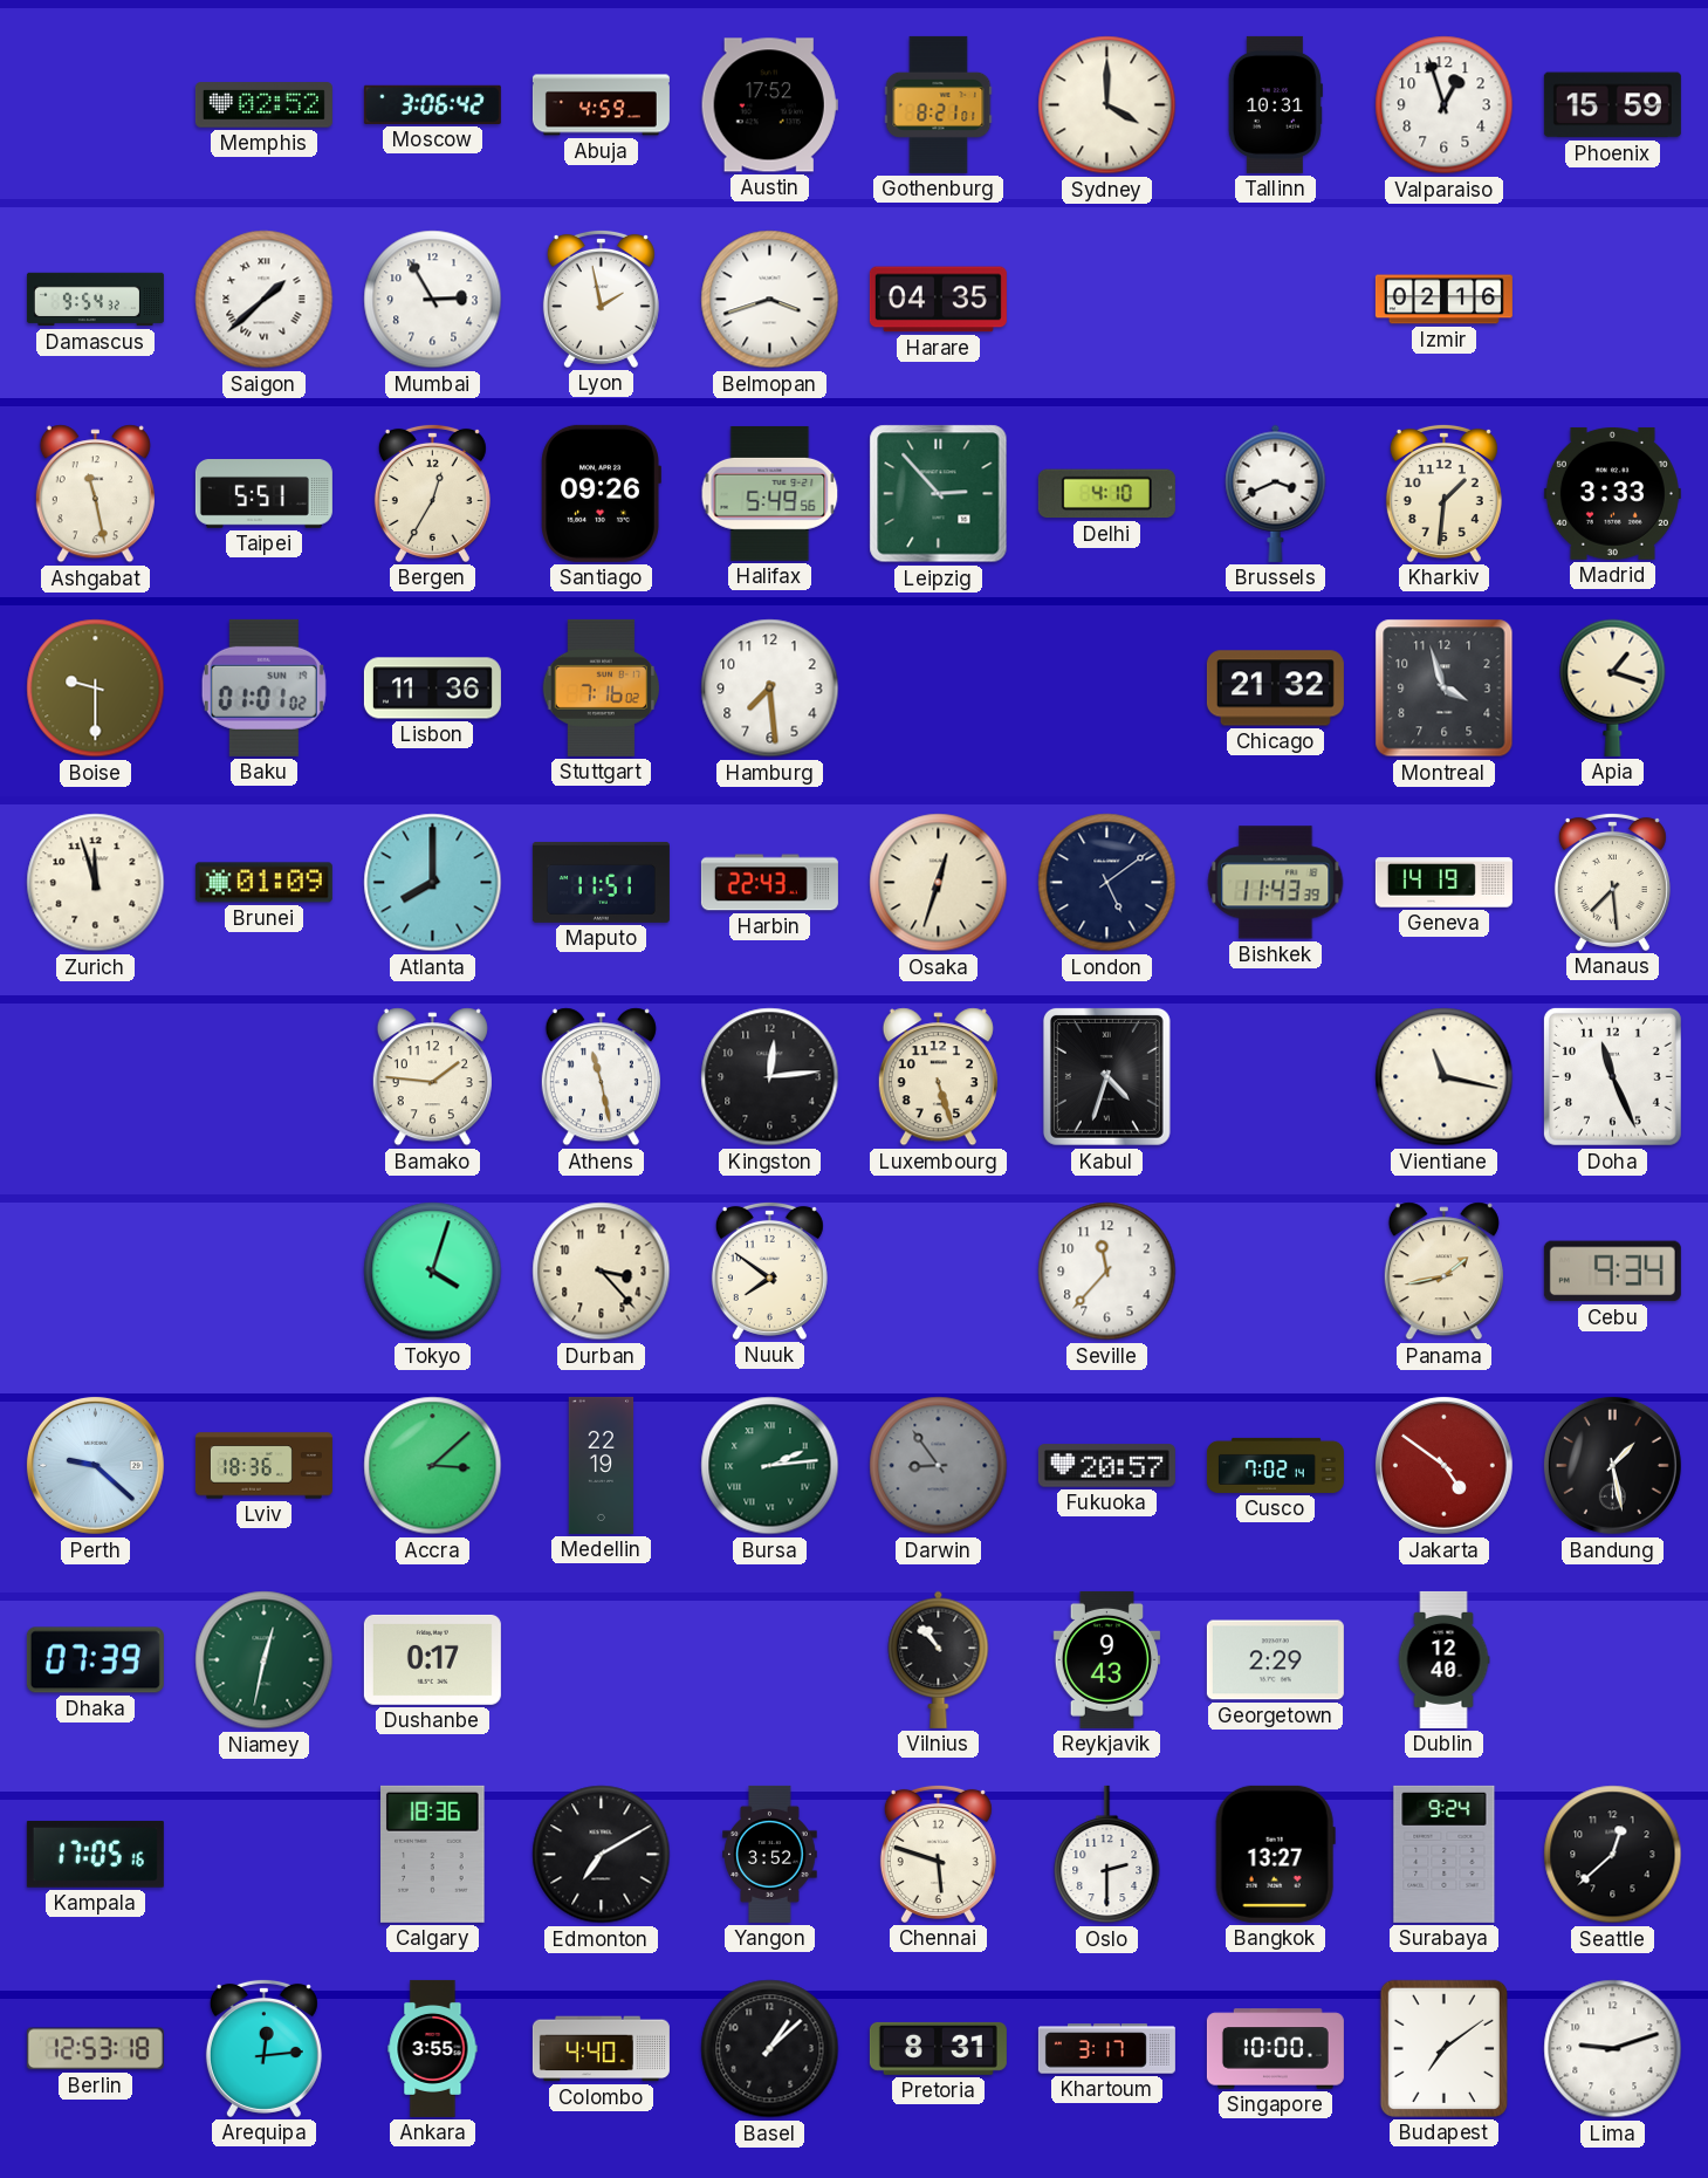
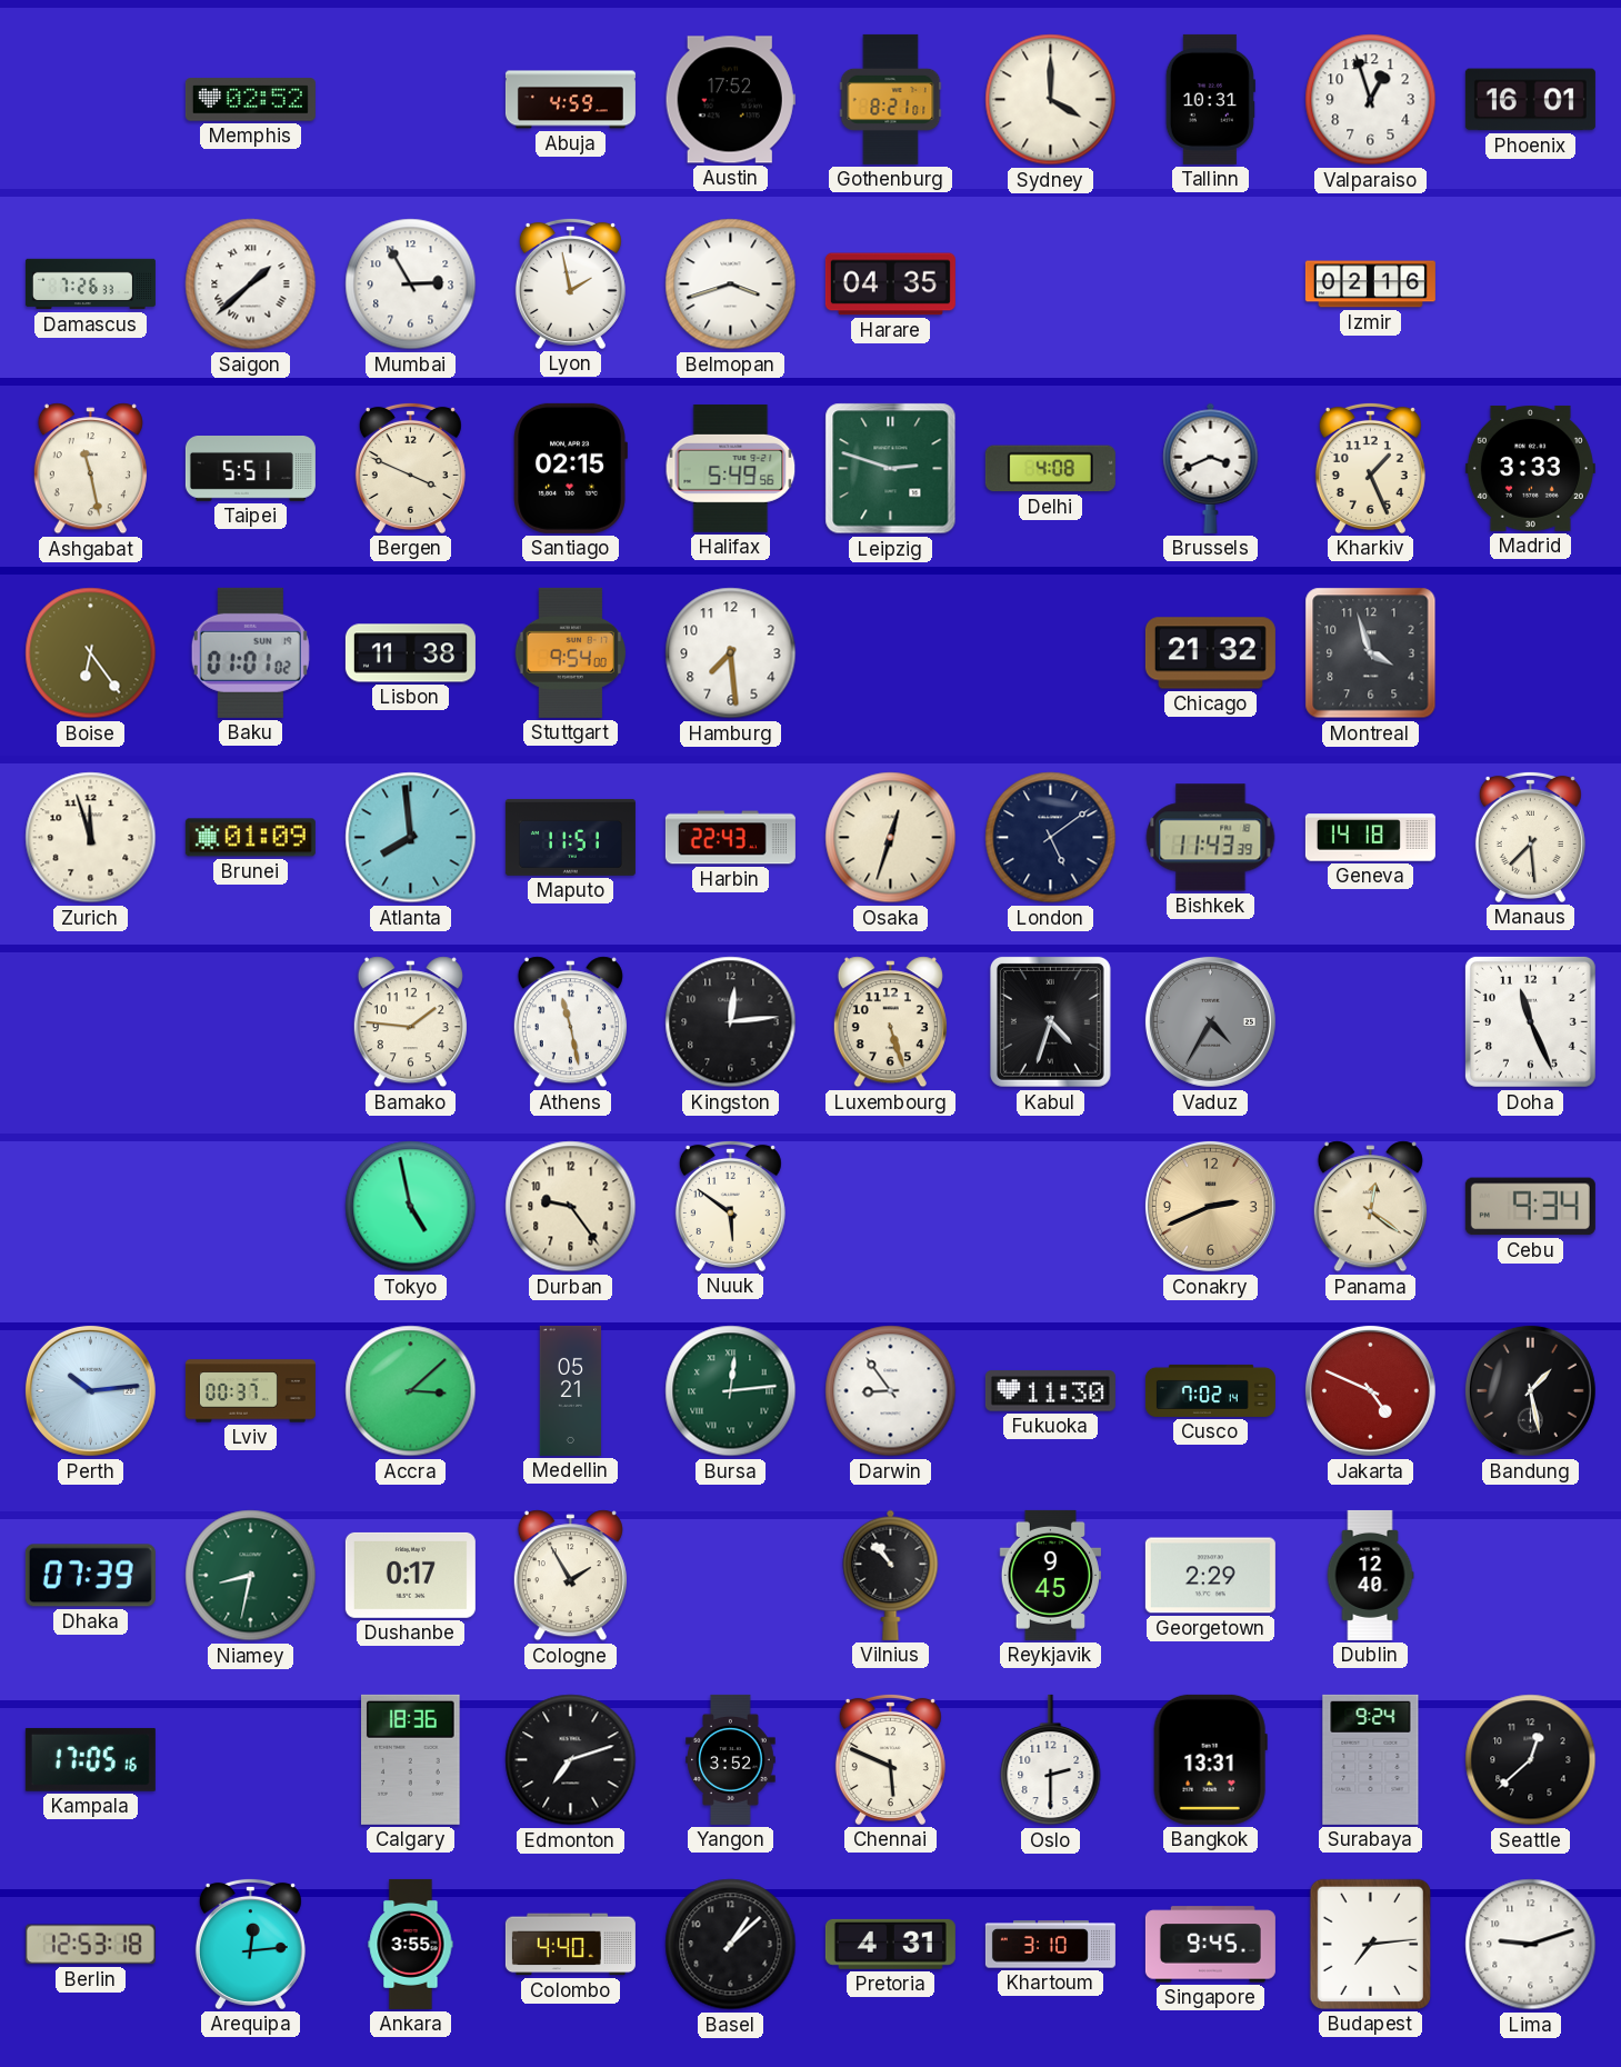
Moscow: 3:06 -> none (432, 104)
Phoenix: 15:59 -> 16:01 (1530, 100)
Damascus: 9:54 -> 7:26 (90, 284)
Bergen: 12:35 -> 3:49 (410, 468)
Santiago: 09:26 -> 02:15 (570, 468)
Leipzig: 2:53 -> 2:48 (891, 469)
Delhi: 4:10 -> 4:08 (1050, 469)
Kharkiv: 1:31 -> 1:26 (1370, 468)
Boise: 9:30 -> 6:24 (91, 653)
Lisbon: 11:36 -> 11:38 (410, 653)
Stuttgart: 7:16 -> 9:54 (570, 652)
Apia: 1:18 -> none (1613, 687)
Atlanta: 8:00 -> 7:59 (411, 838)
Geneva: 14:19 -> 14:18 (1370, 838)
Vaduz: none -> 4:35 (1210, 1021)
Vientiane: 11:17 -> none (1445, 1077)
Tokyo: 4:03 -> 4:58 (411, 1207)
Durban: 3:23 -> 9:24 (571, 1207)
Nuuk: 7:51 -> 5:51 (730, 1206)
Seville: 11:37 -> none (1107, 1272)
Conakry: none -> 2:41 (1210, 1206)
Panama: 1:43 -> 12:21 (1370, 1207)
Perth: 9:22 -> 10:14 (90, 1390)
Lviv: 18:36 -> 00:37 (250, 1391)
Medellin: 22:19 -> 05:21 (571, 1390)
Bursa: 2:14 -> 12:14 (731, 1391)
Darwin dial: grey -> white (891, 1391)
Fukuoka: 20:57 -> 11:30 (1050, 1391)
Jakarta: 4:51 -> 4:49 (1370, 1390)
Niamey: 12:32 -> 8:32 (251, 1576)
Cologne: none -> 1:55 (570, 1576)
Reykjavik: 9:43 -> 9:45 (1050, 1575)
Edmonton: 7:10 -> 7:12 (571, 1760)
Chennai: 5:48 -> 5:49 (890, 1759)
Bangkok: 13:27 -> 13:31 (1210, 1759)
Pretoria: 8:31 -> 4:31 (890, 1944)
Khartoum: 3:17 -> 3:10 (1050, 1945)
Singapore: 10:00 -> 9:45 (1210, 1945)
Budapest: 7:09 -> 7:14 (1370, 1944)
